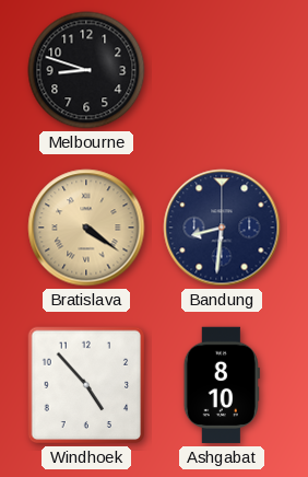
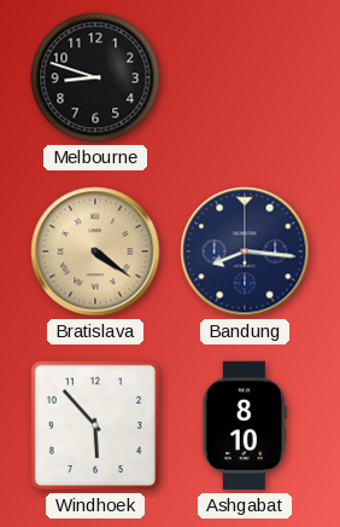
Bandung: 8:31 -> 8:16 (245, 251)
Windhoek: 4:53 -> 5:53 (95, 425)
